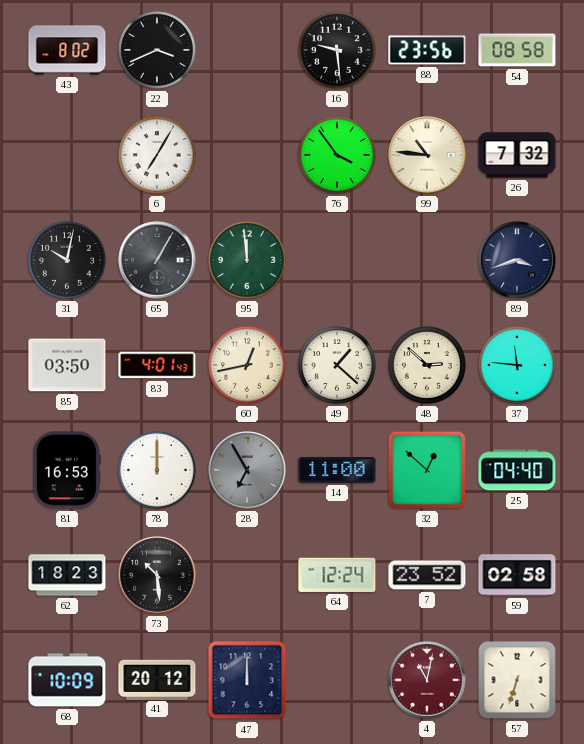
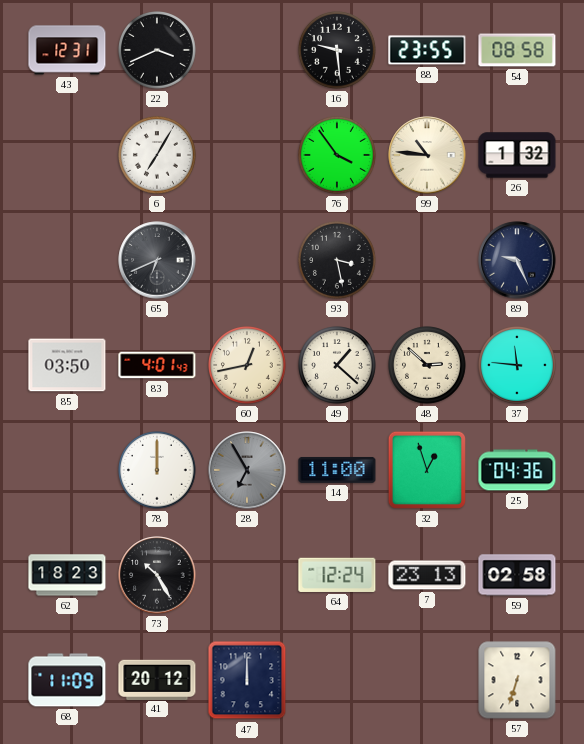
43: 8:02 -> 12:31 (67, 50)
88: 23:56 -> 23:55 (427, 50)
26: 7:32 -> 1:32 (517, 155)
31: 10:02 -> none (68, 261)
65: 1:05 -> 6:41 (157, 260)
95: 11:59 -> none (248, 261)
93: none -> 3:28 (338, 261)
89: 3:42 -> 9:26 (517, 260)
81: 16:53 -> none (66, 470)
32: 12:52 -> 12:57 (427, 470)
25: 04:40 -> 04:36 (517, 470)
73: 10:29 -> 10:25 (157, 575)
7: 23:52 -> 23:13 (427, 575)
68: 10:09 -> 11:09 (67, 680)
4: 11:02 -> none (427, 680)
